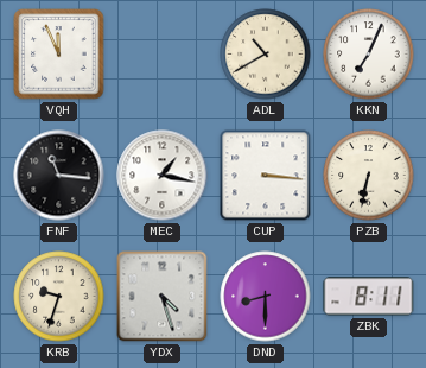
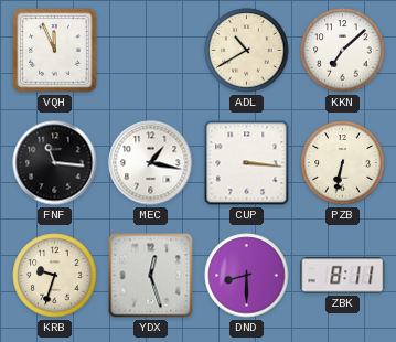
KKN: 7:04 -> 7:08 (343, 51)
YDX: 4:27 -> 12:27 (151, 276)
